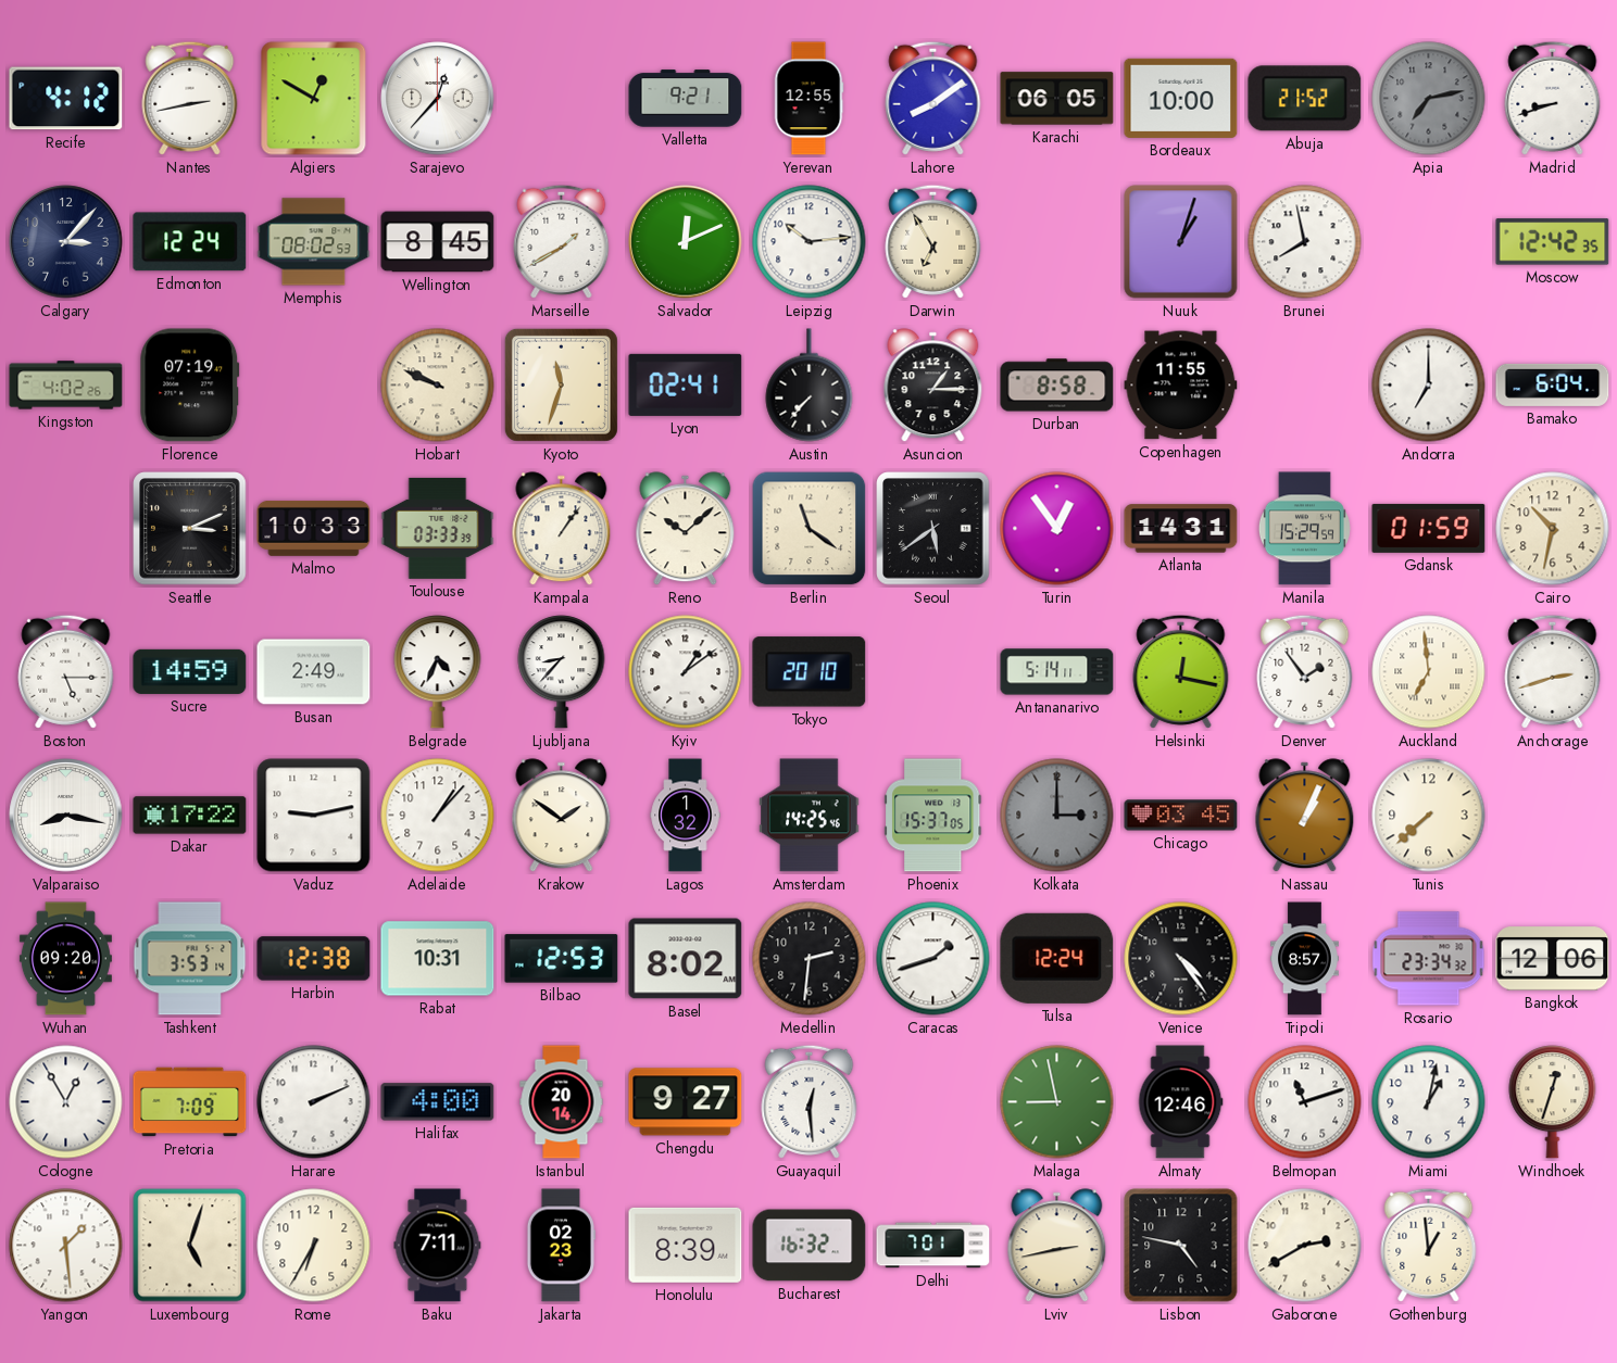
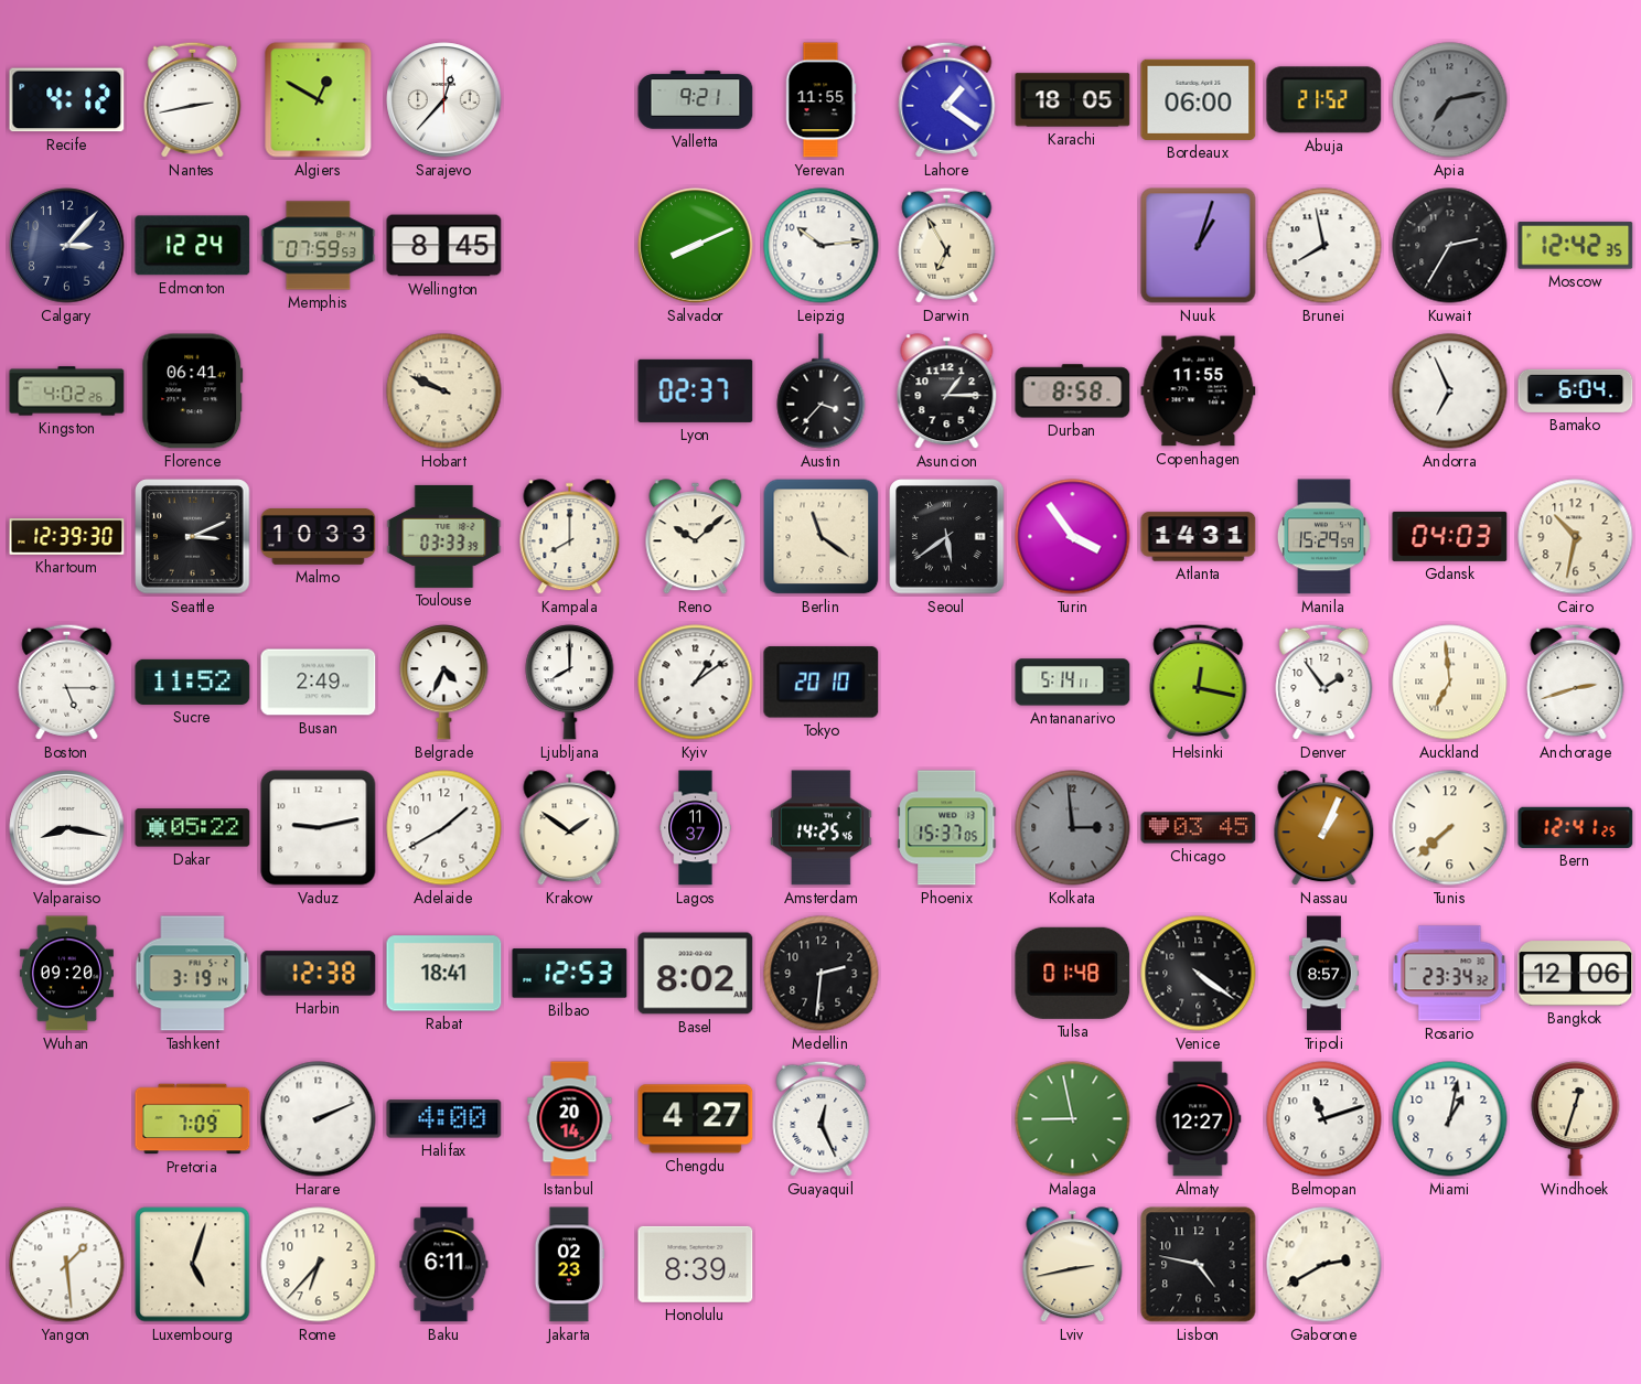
Yerevan: 12:55 -> 11:55 (820, 100)
Lahore: 8:09 -> 1:21 (947, 99)
Karachi: 06:05 -> 18:05 (1073, 100)
Bordeaux: 10:00 -> 06:00 (1199, 99)
Madrid: 8:42 -> none (1553, 98)
Memphis: 08:02 -> 07:59 (319, 246)
Marseille: 1:40 -> none (562, 241)
Salvador: 12:11 -> 8:11 (696, 246)
Kuwait: none -> 2:35 (1450, 246)
Florence: 07:19 -> 06:41 (193, 391)
Kyoto: 11:33 -> none (561, 384)
Lyon: 02:41 -> 02:37 (696, 390)
Austin: 7:37 -> 3:37 (822, 391)
Andorra: 7:00 -> 6:56 (1450, 391)
Khartoum: none -> 12:39 (67, 537)
Kampala: 1:06 -> 8:00 (570, 537)
Turin: 12:54 -> 3:54 (1073, 537)
Gdansk: 01:59 -> 04:03 (1450, 536)
Sucre: 14:59 -> 11:52 (193, 682)
Ljubljana: 8:37 -> 8:00 (570, 683)
Dakar: 17:22 -> 05:22 (193, 828)
Adelaide: 1:07 -> 1:40 (444, 828)
Lagos: 1:32 -> 11:37 (696, 828)
Kolkata: 3:00 -> 2:59 (1073, 828)
Bern: none -> 12:41 (1576, 827)
Tashkent: 3:53 -> 3:19 (193, 974)
Rabat: 10:31 -> 18:41 (444, 974)
Caracas: 1:42 -> none (933, 959)
Tulsa: 12:24 -> 01:48 (1073, 973)
Venice: 4:24 -> 4:21 (1199, 974)
Cologne: 12:55 -> none (66, 1102)
Chengdu: 9:27 -> 4:27 (696, 1119)
Guayaquil: 12:29 -> 12:26 (822, 1118)
Almaty: 12:46 -> 12:27 (1198, 1119)
Rome: 6:35 -> 6:37 (319, 1265)
Baku: 7:11 -> 6:11 (444, 1265)
Bucharest: 16:32 -> none (810, 1246)
Delhi: 7:01 -> none (933, 1246)
Gothenburg: 12:59 -> none (1429, 1245)
